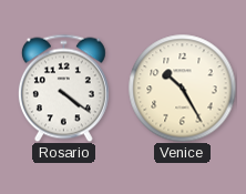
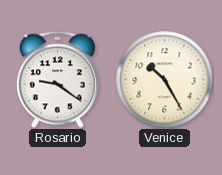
Rosario: 4:21 -> 9:21 (57, 79)
